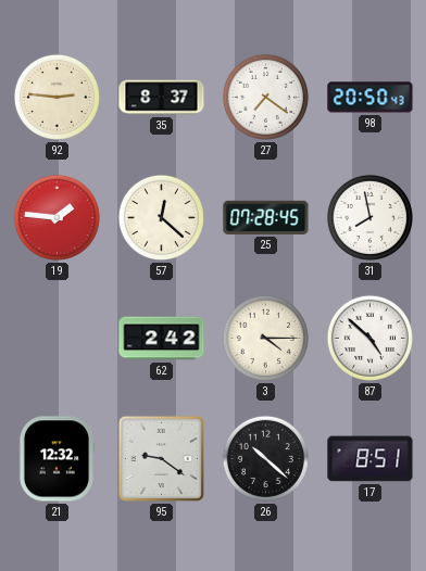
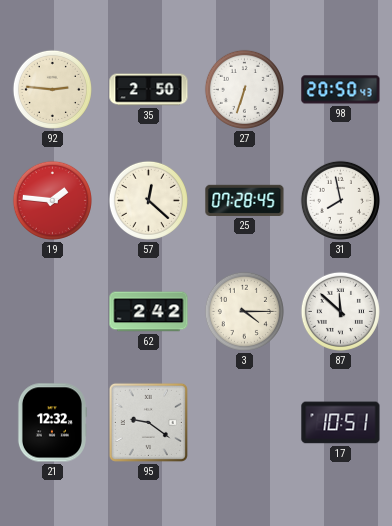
35: 8:37 -> 2:50 (149, 90)
27: 7:21 -> 6:33 (244, 89)
87: 4:52 -> 11:52 (340, 311)
26: 10:22 -> none (265, 458)
17: 8:51 -> 10:51 (341, 423)
